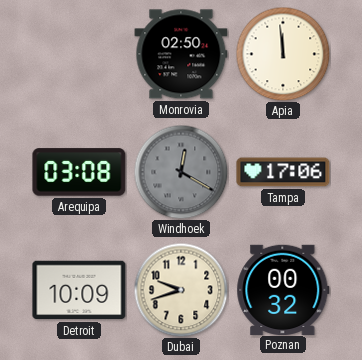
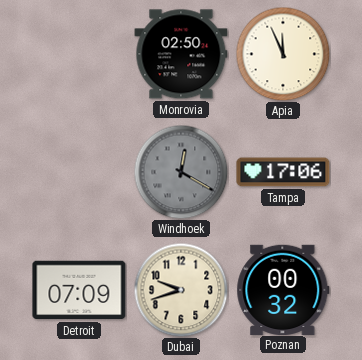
Apia: 11:59 -> 11:56 (283, 54)
Arequipa: 03:08 -> none (79, 172)
Detroit: 10:09 -> 07:09 (79, 290)
